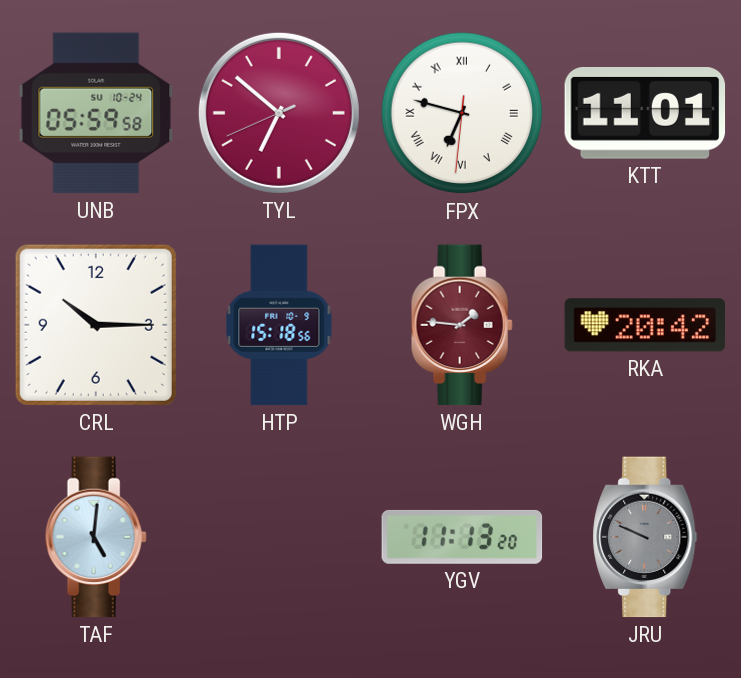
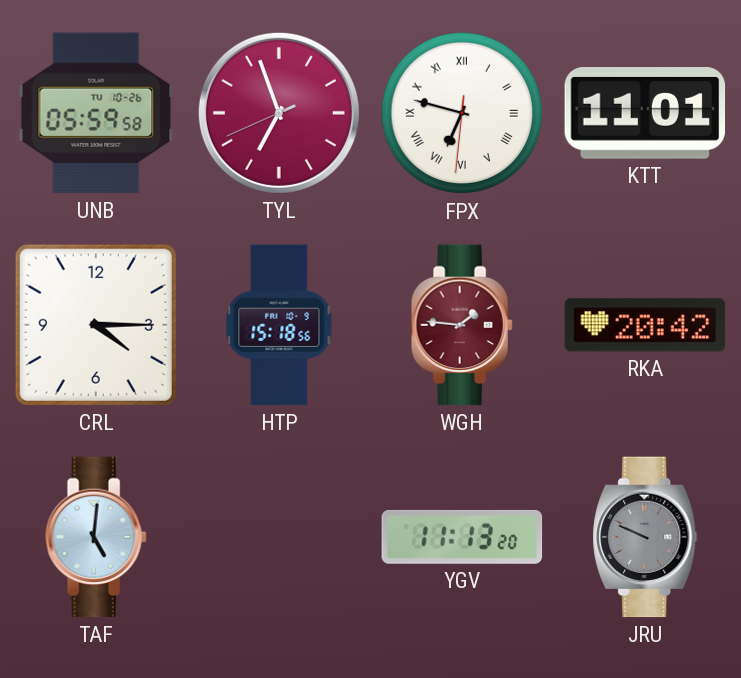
UNB date: SU 10-24 -> TU 10-26 (96, 113)
TYL: 6:51 -> 6:56 (279, 113)
CRL: 10:15 -> 4:15 (96, 325)
